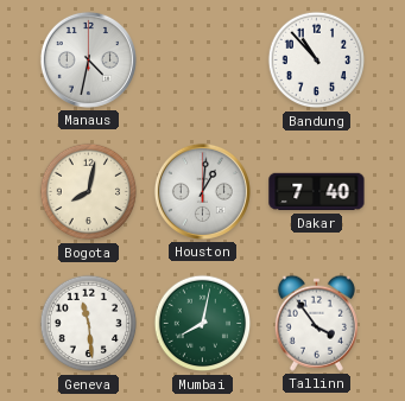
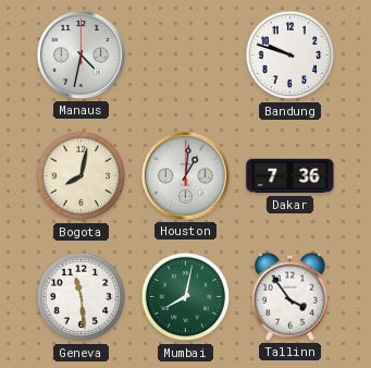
Bandung: 10:53 -> 9:48 (290, 56)
Dakar: 7:40 -> 7:36 (290, 176)
